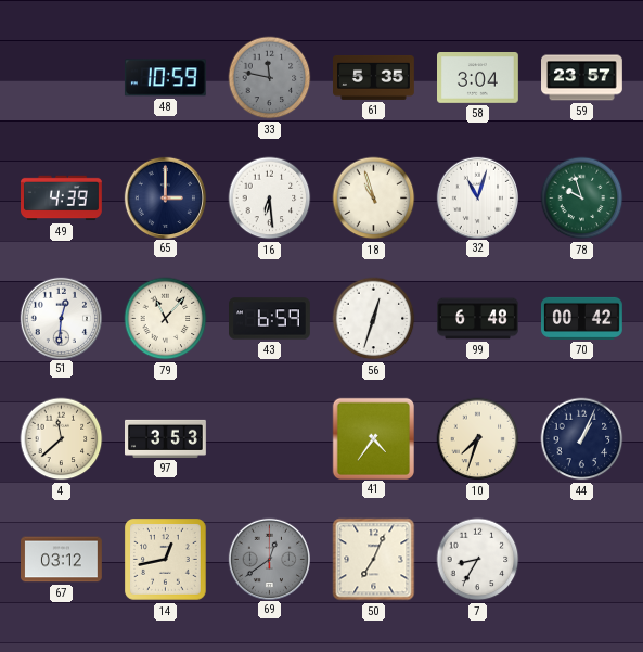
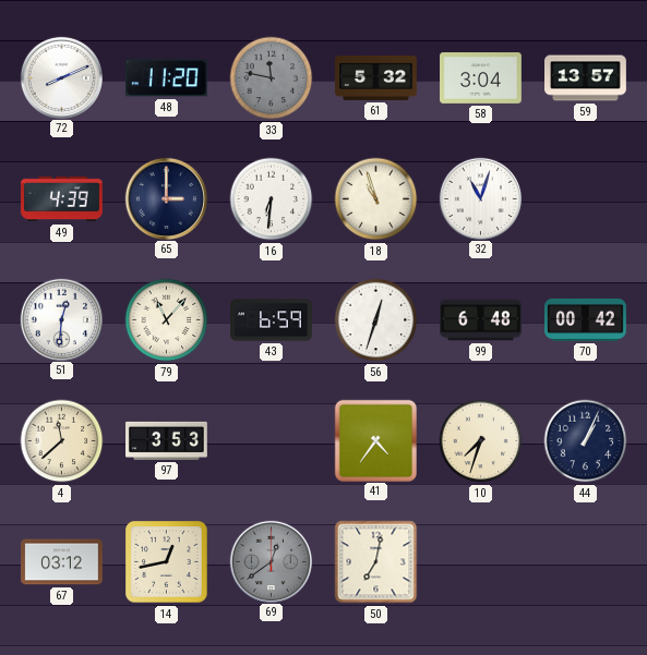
72: none -> 8:11 (61, 77)
48: 10:59 -> 11:20 (166, 78)
61: 5:35 -> 5:32 (376, 77)
59: 23:57 -> 13:57 (586, 78)
16: 6:29 -> 6:31 (272, 199)
78: 9:57 -> none (582, 199)
50: 7:04 -> 7:02 (376, 562)
7: 8:35 -> none (478, 560)
